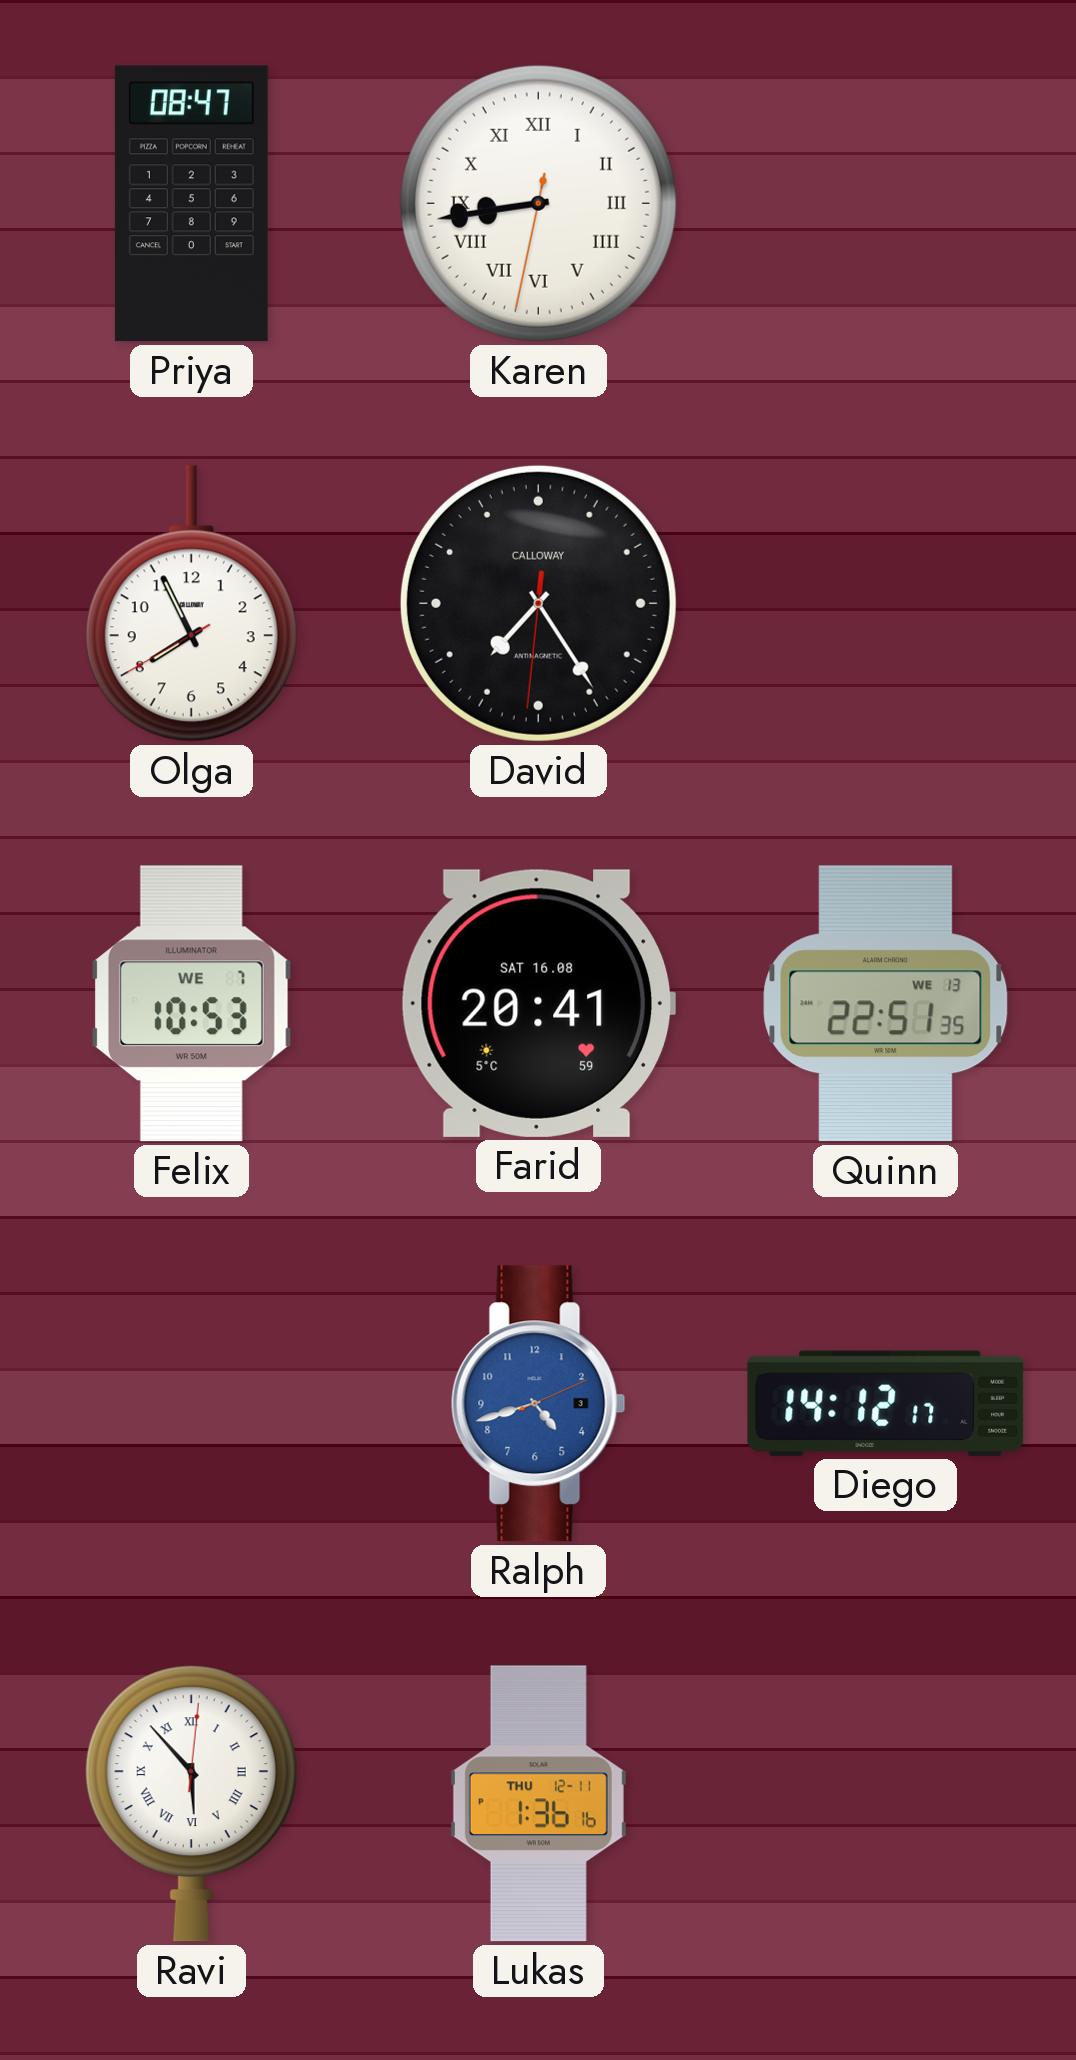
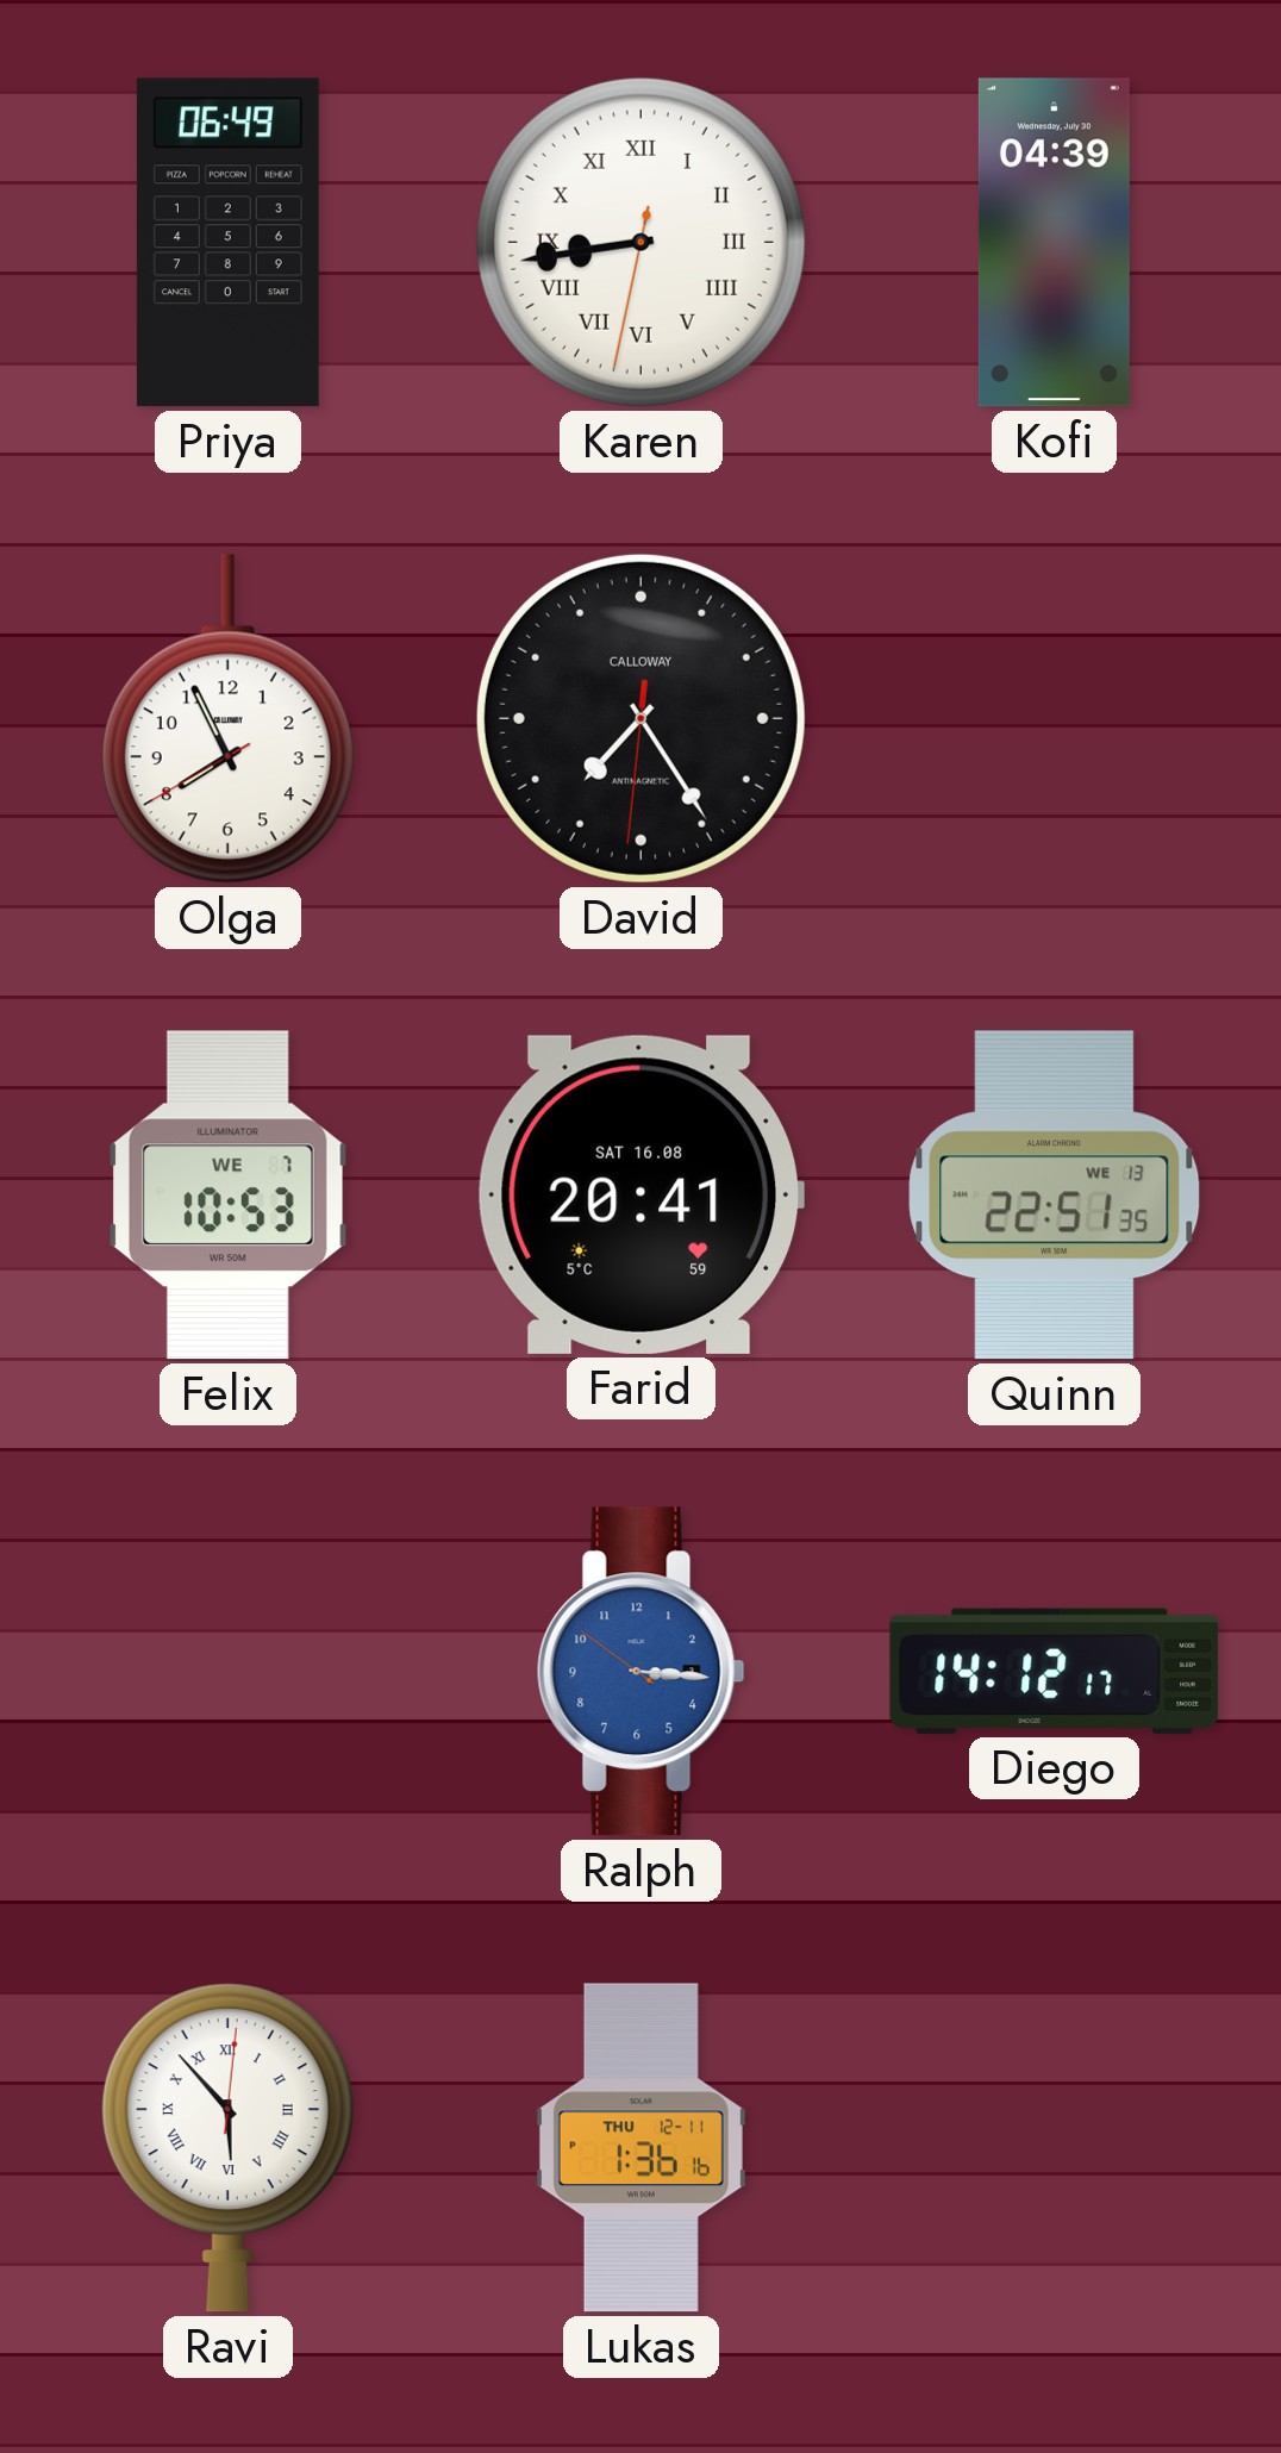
Priya: 08:47 -> 06:49 (227, 243)
Kofi: none -> 04:39 (1054, 243)
Ralph: 4:42 -> 3:15 (640, 1672)
